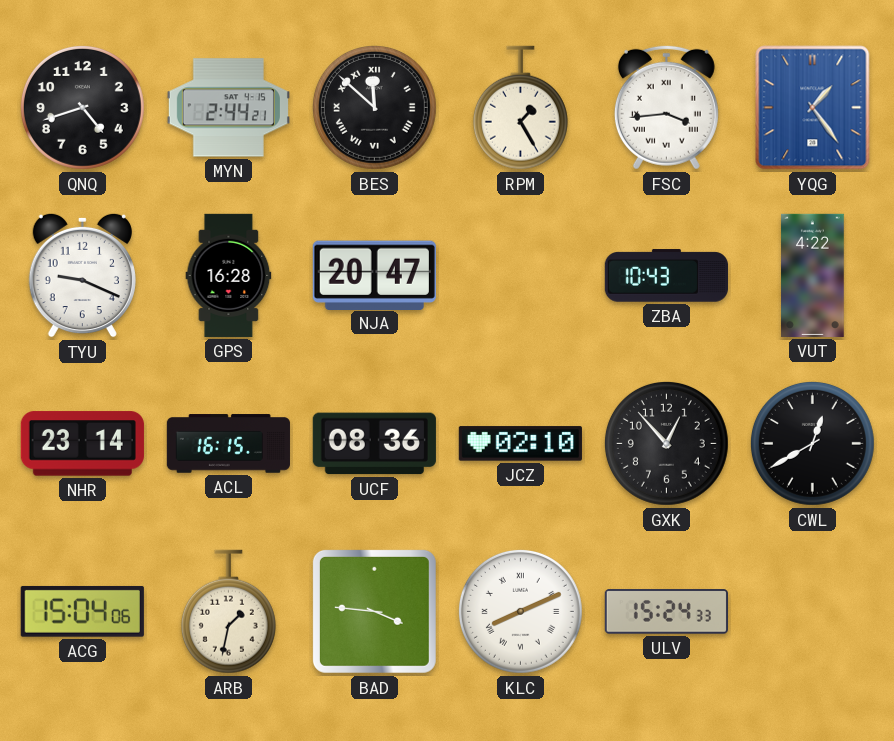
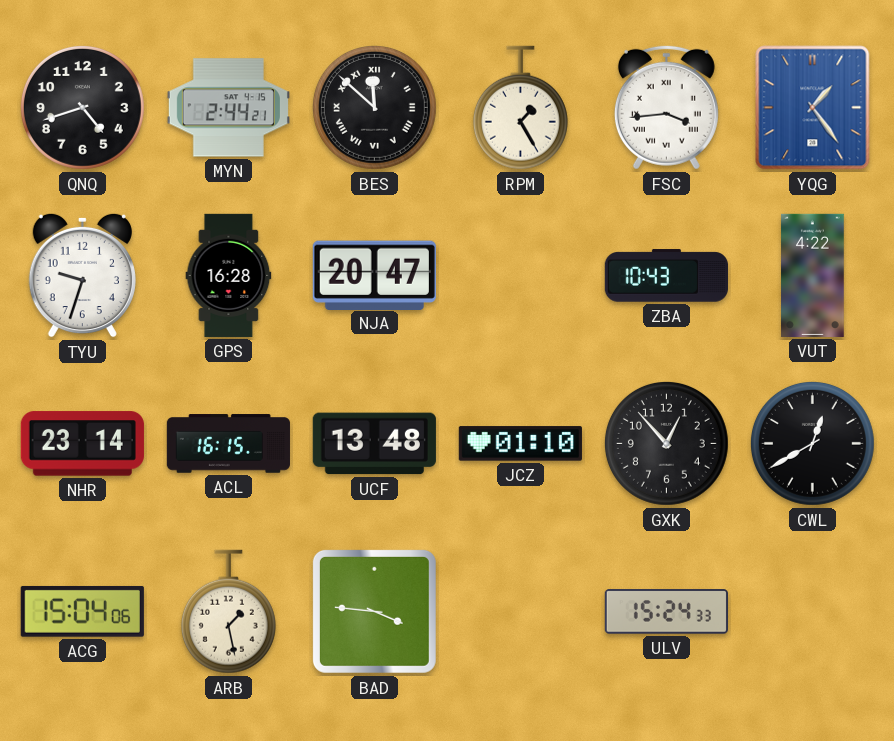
TYU: 9:19 -> 9:33 (82, 275)
UCF: 08:36 -> 13:48 (374, 444)
JCZ: 02:10 -> 01:10 (520, 444)
ARB: 1:32 -> 1:28 (228, 612)
KLC: 8:11 -> none (520, 611)
